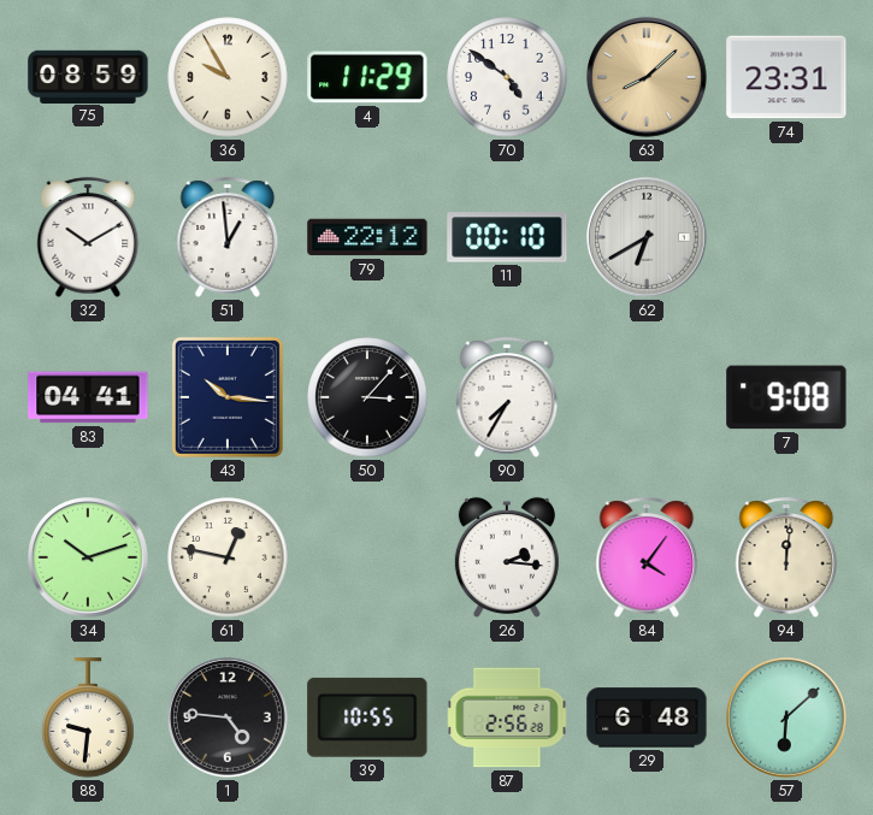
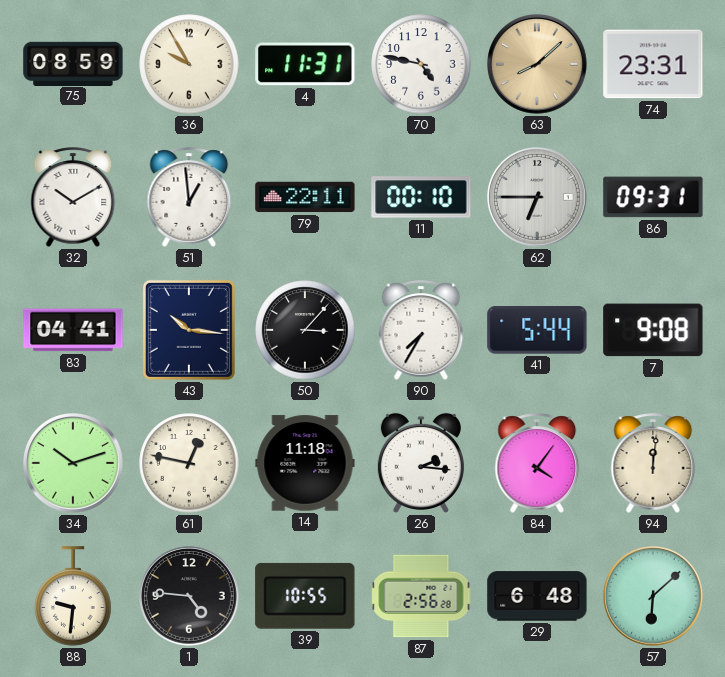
4: 11:29 -> 11:31 (305, 64)
70: 4:51 -> 4:47 (421, 64)
79: 22:12 -> 22:11 (305, 197)
62: 6:40 -> 6:45 (538, 198)
86: none -> 09:31 (653, 197)
41: none -> 5:44 (537, 330)
14: none -> 11:18 (305, 463)
